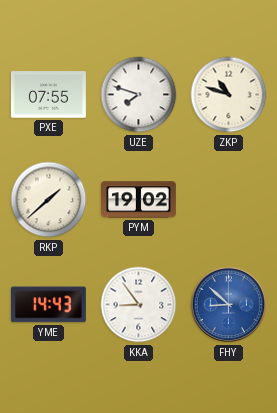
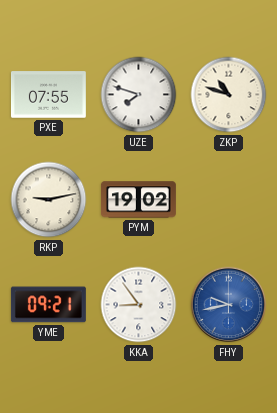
RKP: 1:38 -> 9:13 (49, 200)
YME: 14:43 -> 09:21 (48, 305)
FHY: 8:52 -> 9:43 (229, 305)
